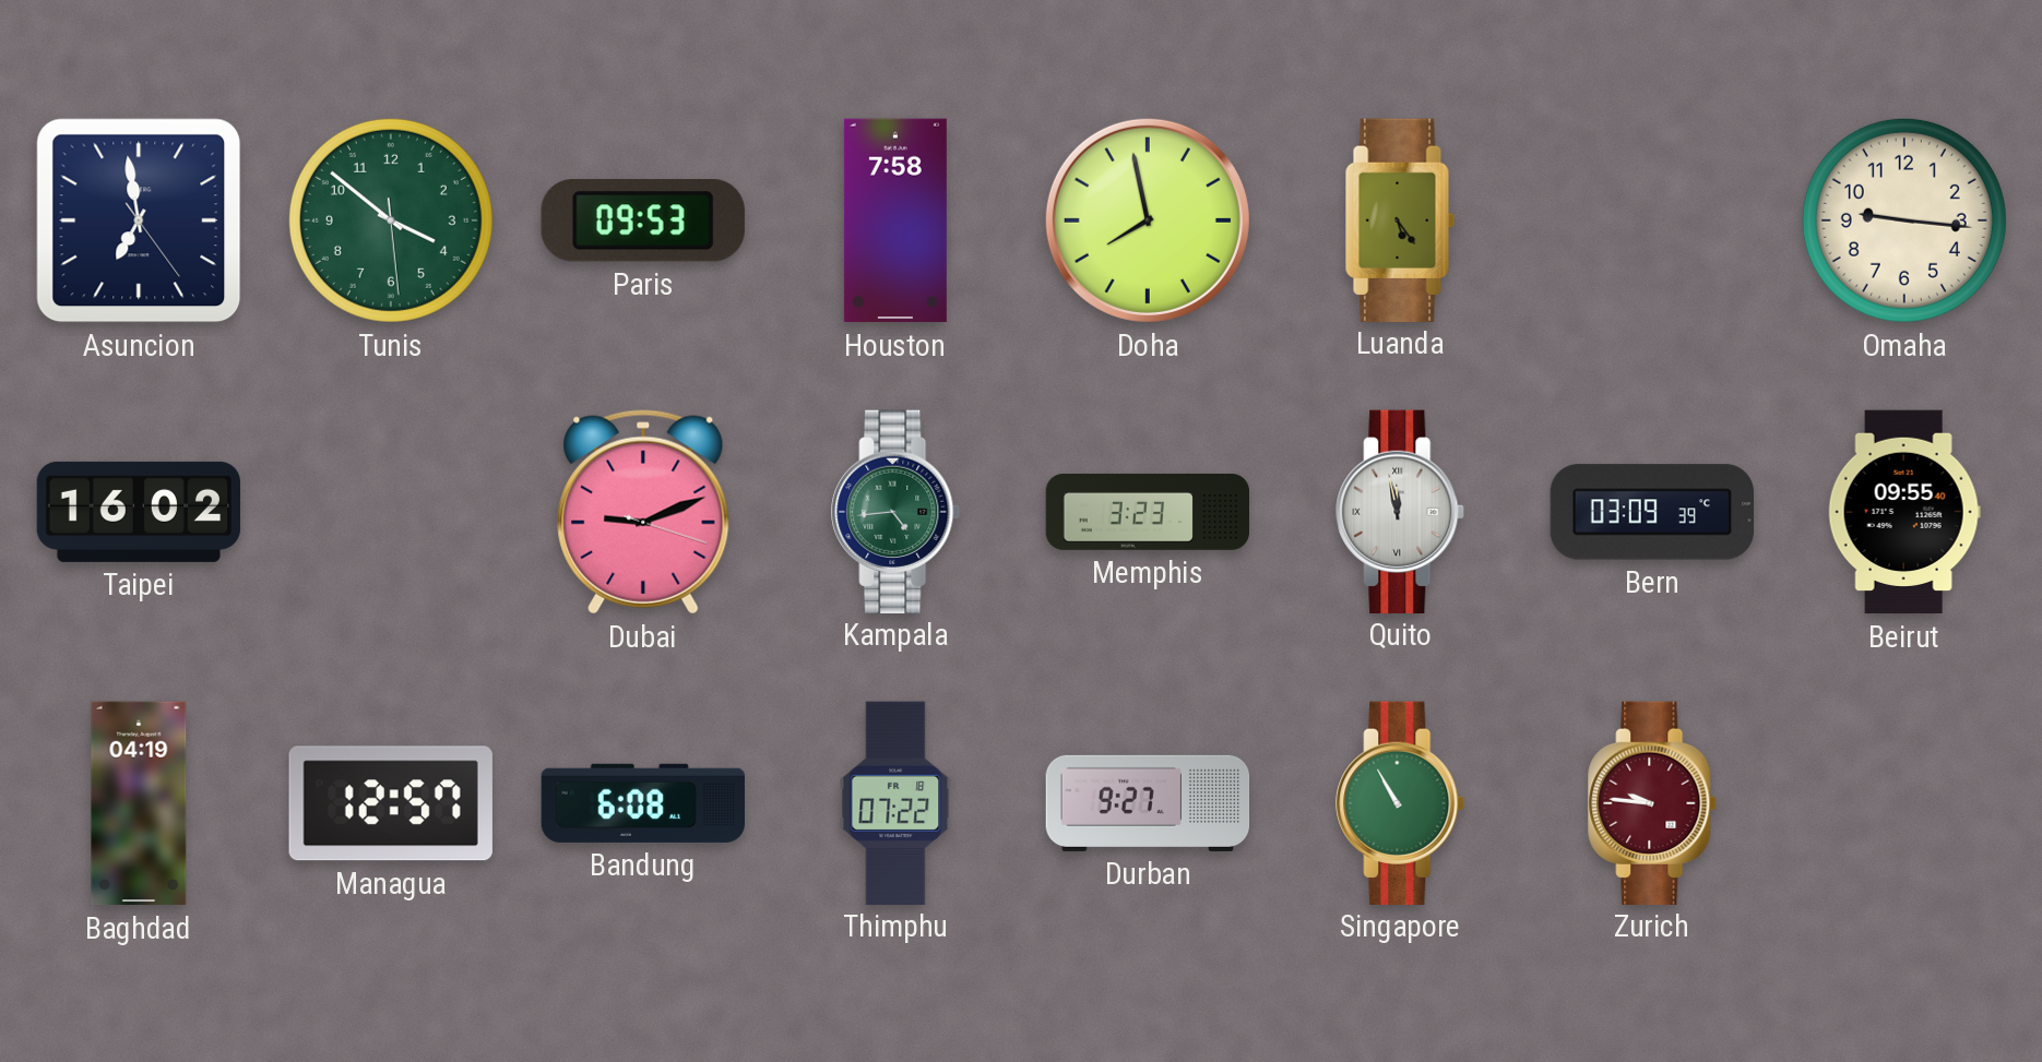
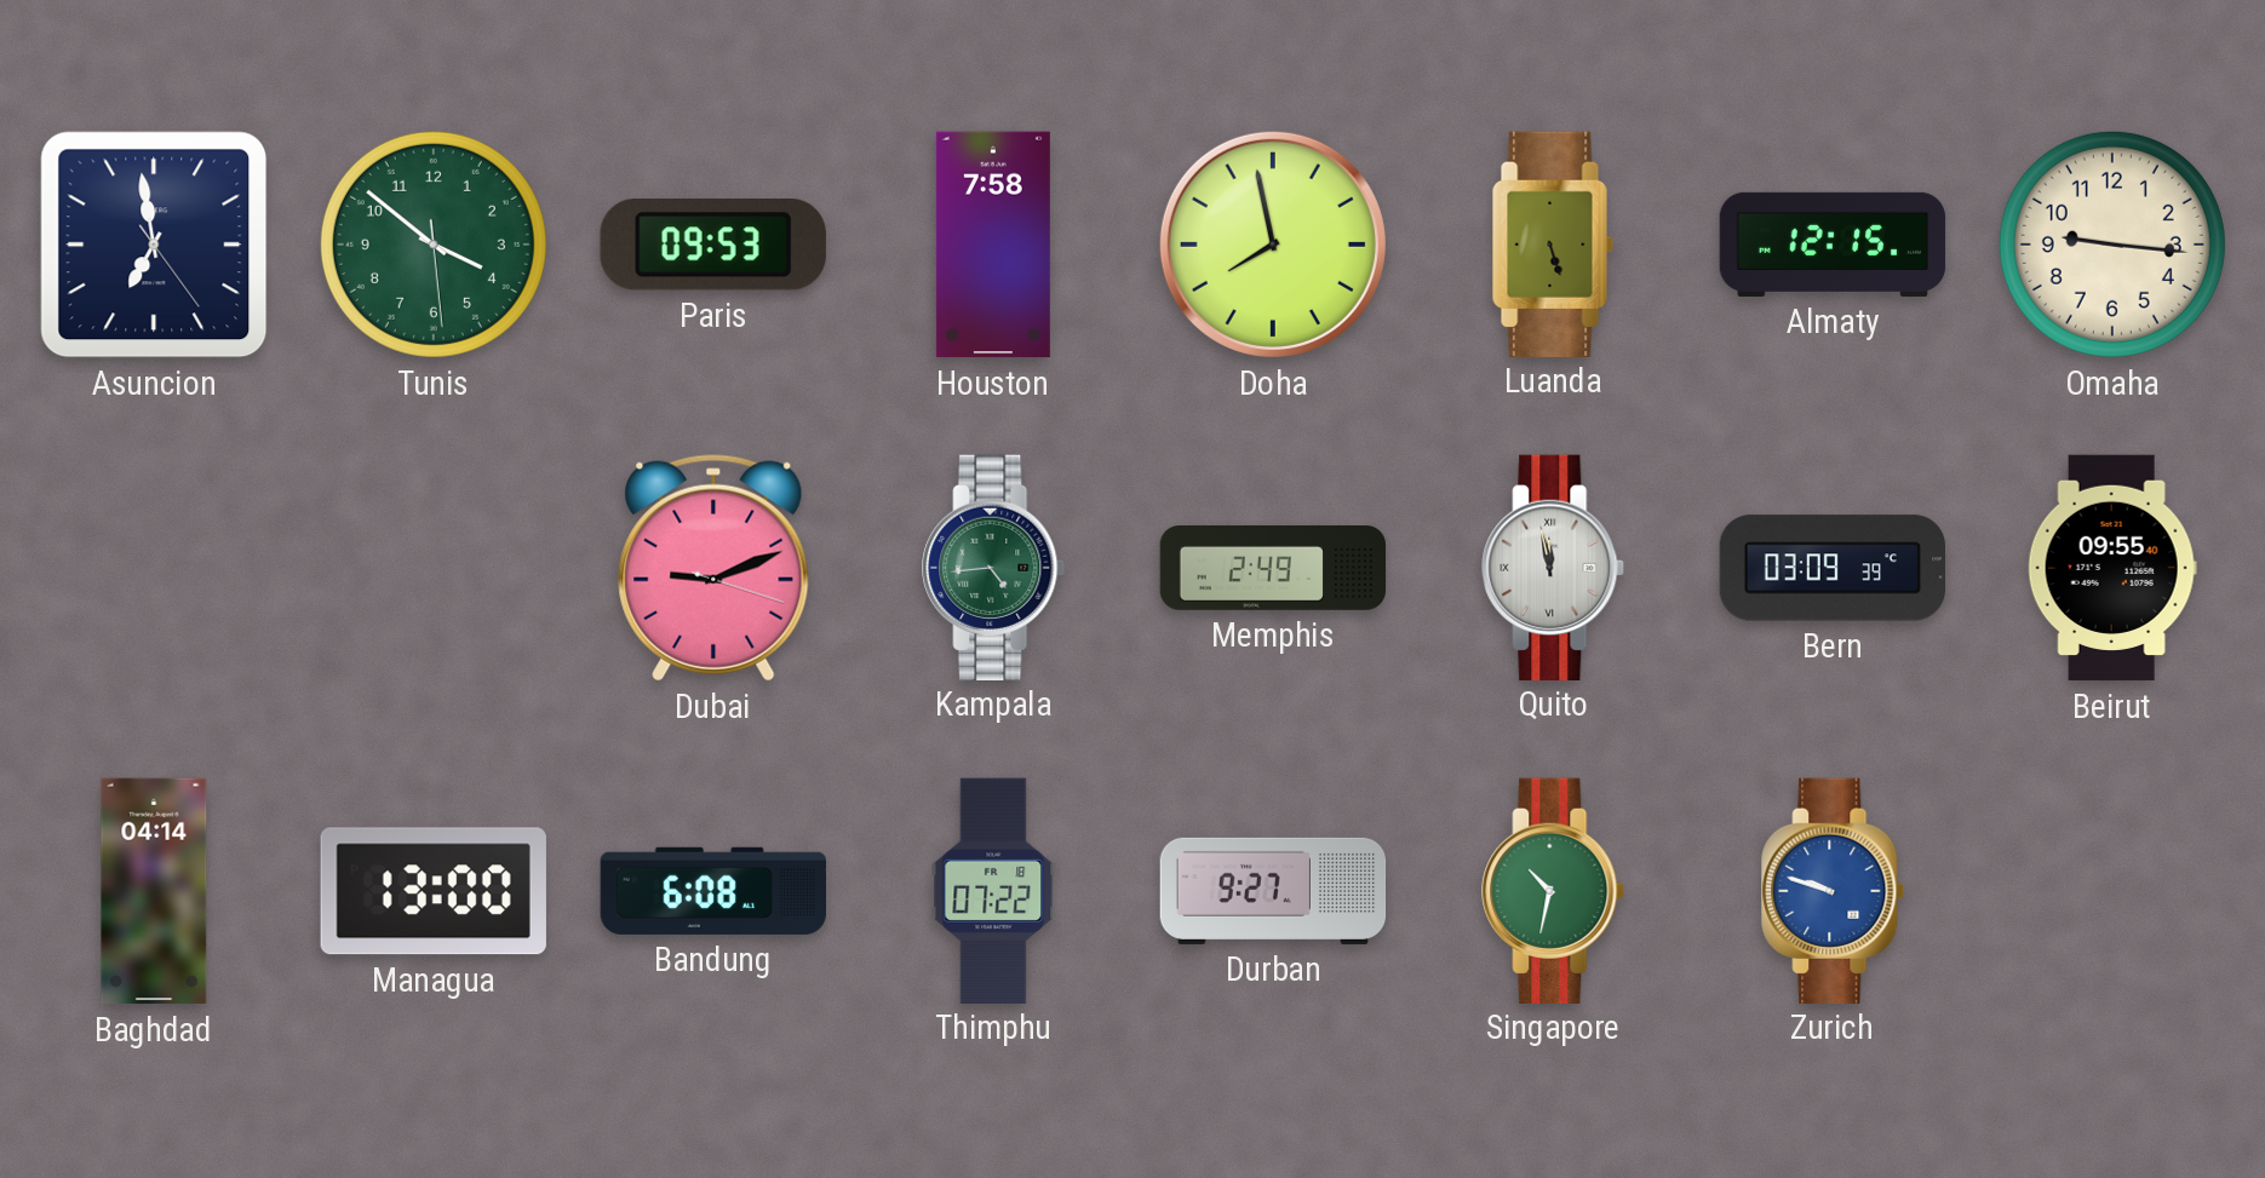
Luanda: 5:24 -> 5:27 (1553, 243)
Almaty: none -> 12:15 (1833, 245)
Taipei: 16:02 -> none (139, 512)
Memphis: 3:23 -> 2:49 (1273, 568)
Baghdad: 04:19 -> 04:14 (154, 891)
Managua: 12:57 -> 13:00 (434, 891)
Singapore: 10:55 -> 10:32 (1554, 890)
Zurich: 9:46 -> 9:48 (1834, 890)
Zurich dial: burgundy -> blue (1834, 890)
